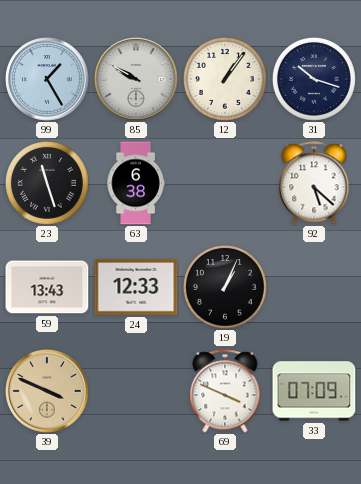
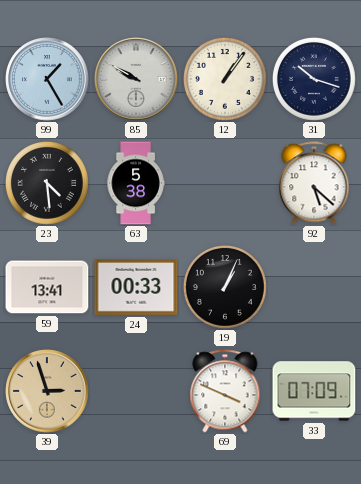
23: 11:27 -> 4:29 (47, 183)
63: 6:38 -> 5:38 (136, 183)
59: 13:43 -> 13:41 (47, 287)
24: 12:33 -> 00:33 (136, 288)
39: 3:49 -> 2:57 (47, 391)
